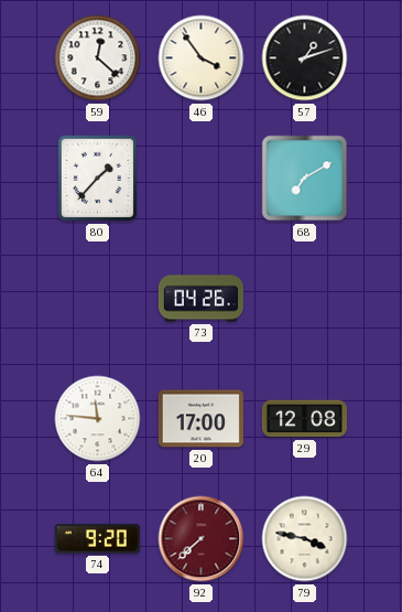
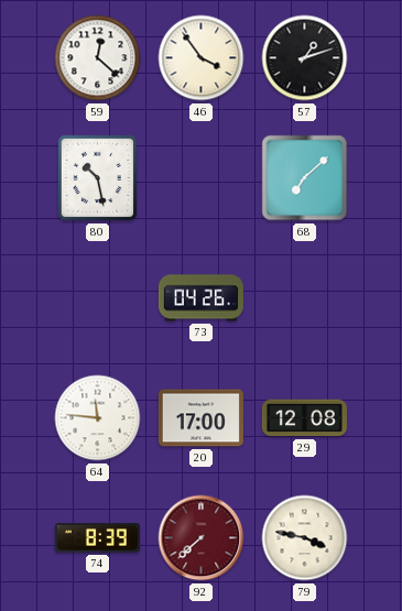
80: 1:37 -> 10:28 (98, 178)
68: 7:10 -> 7:08 (305, 178)
74: 9:20 -> 8:39 (97, 538)
